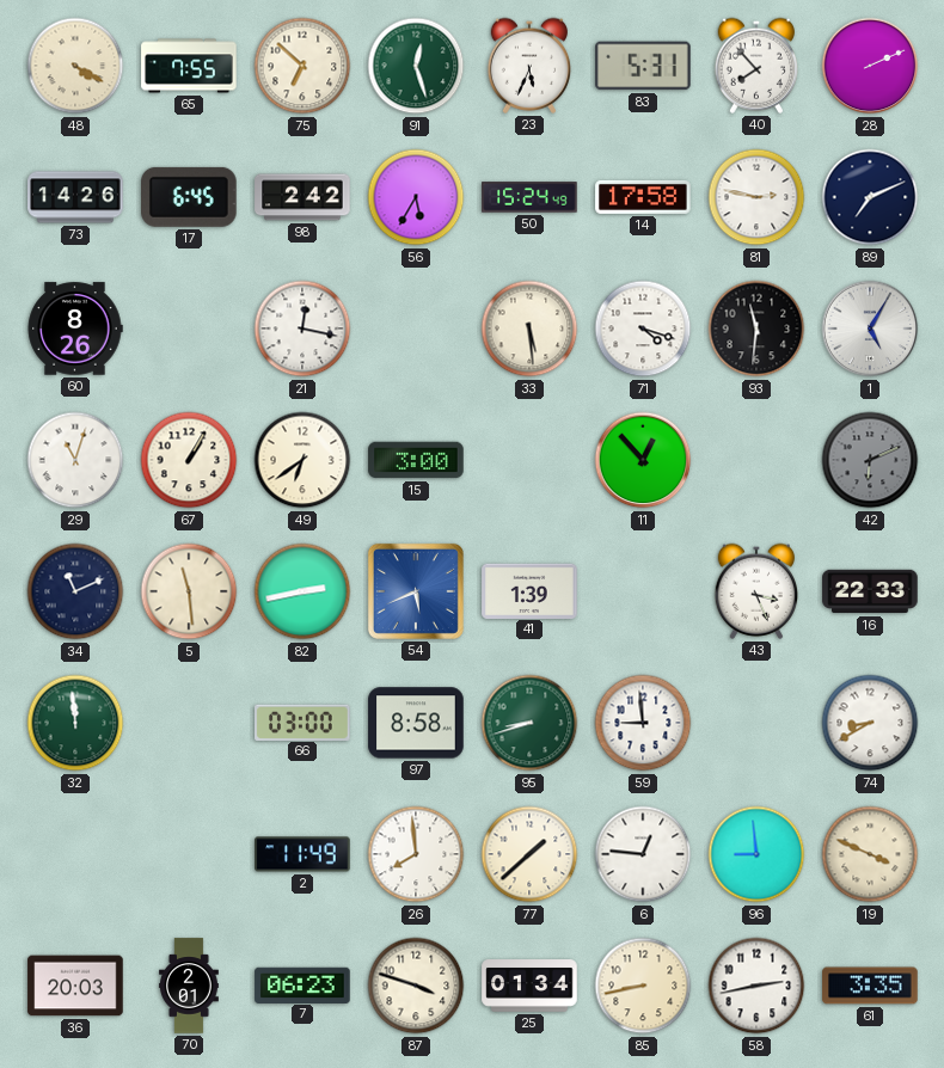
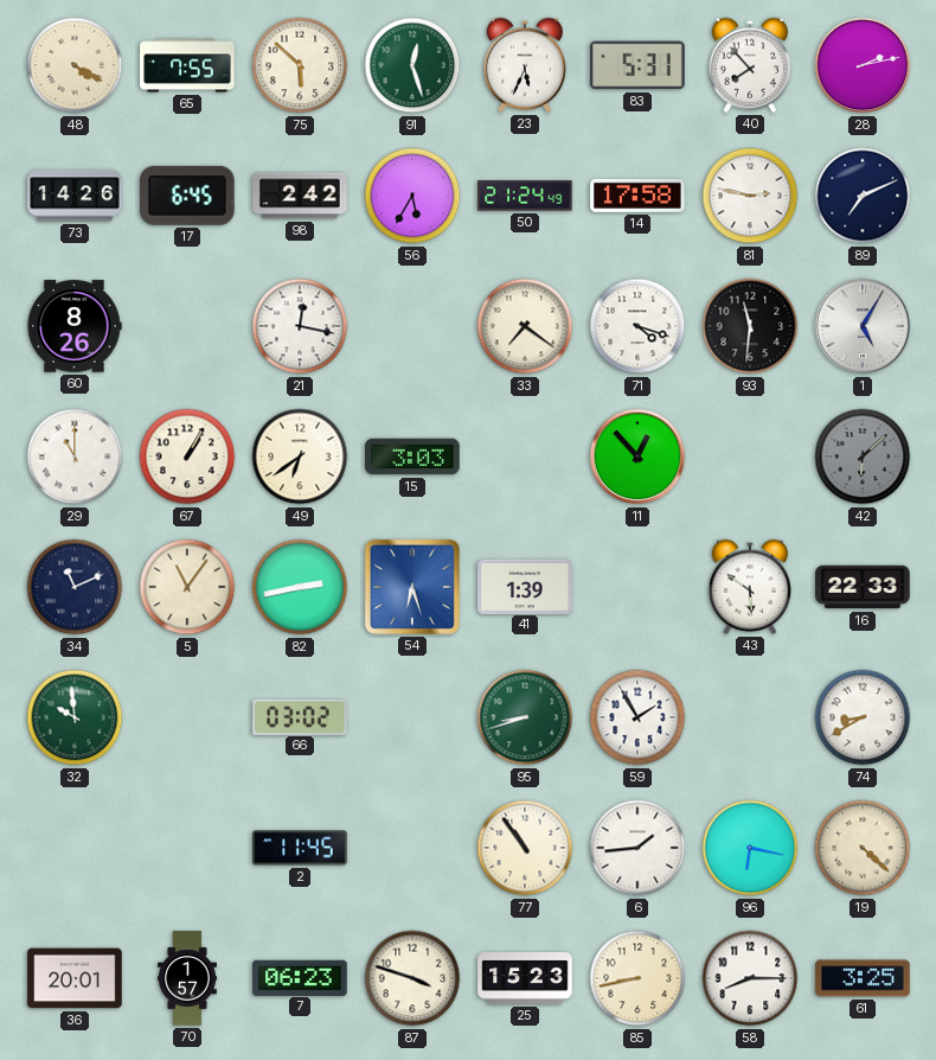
75: 6:52 -> 5:52 (300, 65)
28: 2:11 -> 2:13 (863, 65)
50: 15:24 -> 21:24 (525, 196)
33: 5:29 -> 7:21 (525, 326)
29: 11:03 -> 11:00 (75, 456)
15: 3:00 -> 3:03 (412, 456)
42: 6:11 -> 6:08 (863, 456)
5: 11:29 -> 11:06 (187, 587)
54: 5:41 -> 6:27 (412, 587)
43: 3:26 -> 5:51 (750, 587)
32: 11:59 -> 9:59 (75, 717)
66: 03:00 -> 03:02 (300, 716)
97: 8:58 -> none (416, 723)
59: 8:59 -> 1:55 (637, 717)
2: 11:49 -> 11:45 (300, 848)
26: 7:59 -> none (416, 854)
77: 1:38 -> 10:54 (525, 848)
6: 12:46 -> 1:44 (637, 848)
96: 8:59 -> 6:17 (750, 848)
19: 3:49 -> 4:22 (863, 848)
36: 20:03 -> 20:01 (75, 978)
70: 2:01 -> 1:57 (188, 978)
25: 01:34 -> 15:23 (525, 978)
58: 2:43 -> 8:15 (750, 978)
61: 3:35 -> 3:25 (863, 978)
